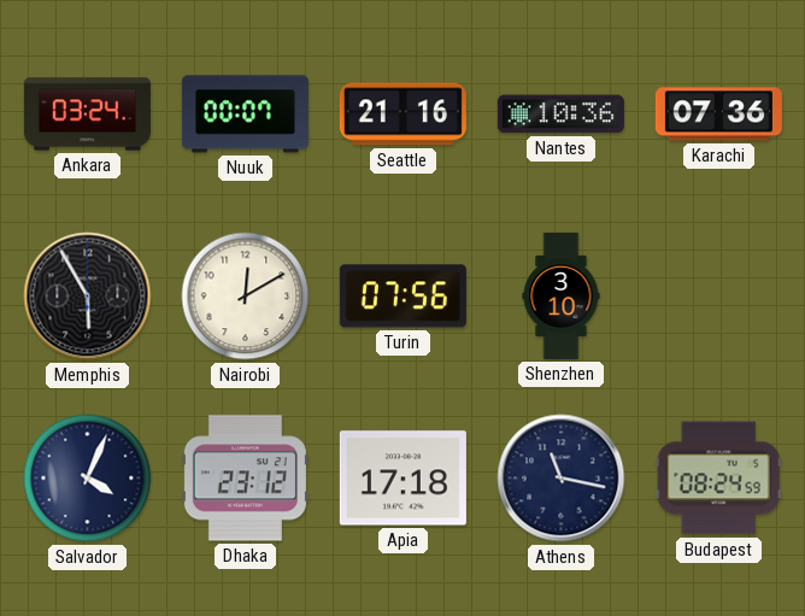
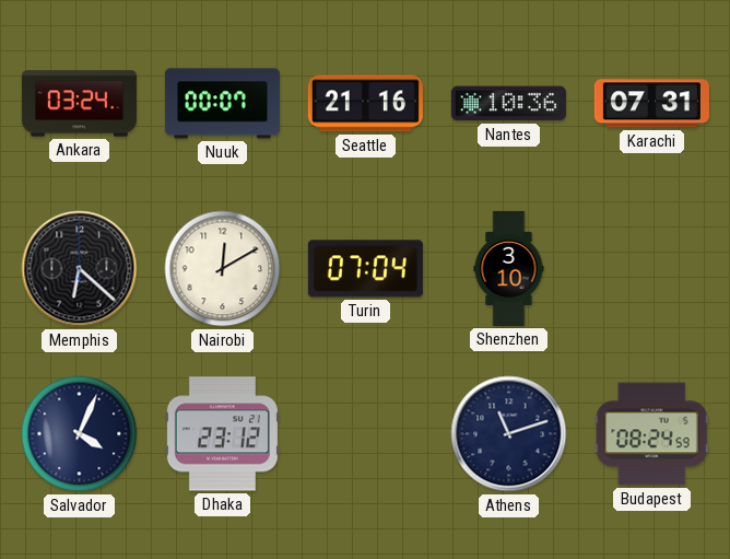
Karachi: 07:36 -> 07:31 (651, 104)
Memphis: 5:55 -> 6:22 (80, 269)
Turin: 07:56 -> 07:04 (365, 269)
Apia: 17:18 -> none (402, 479)
Athens: 11:17 -> 11:12 (509, 434)
